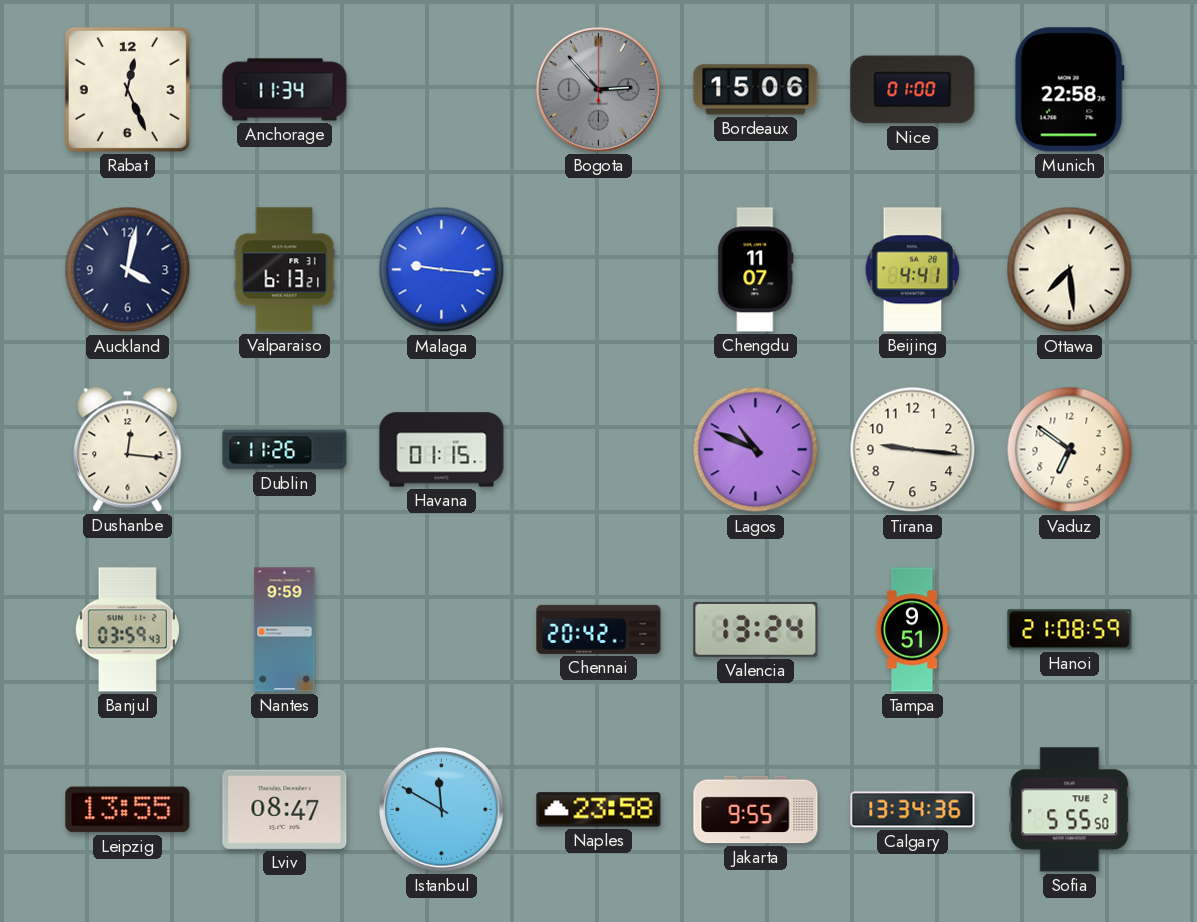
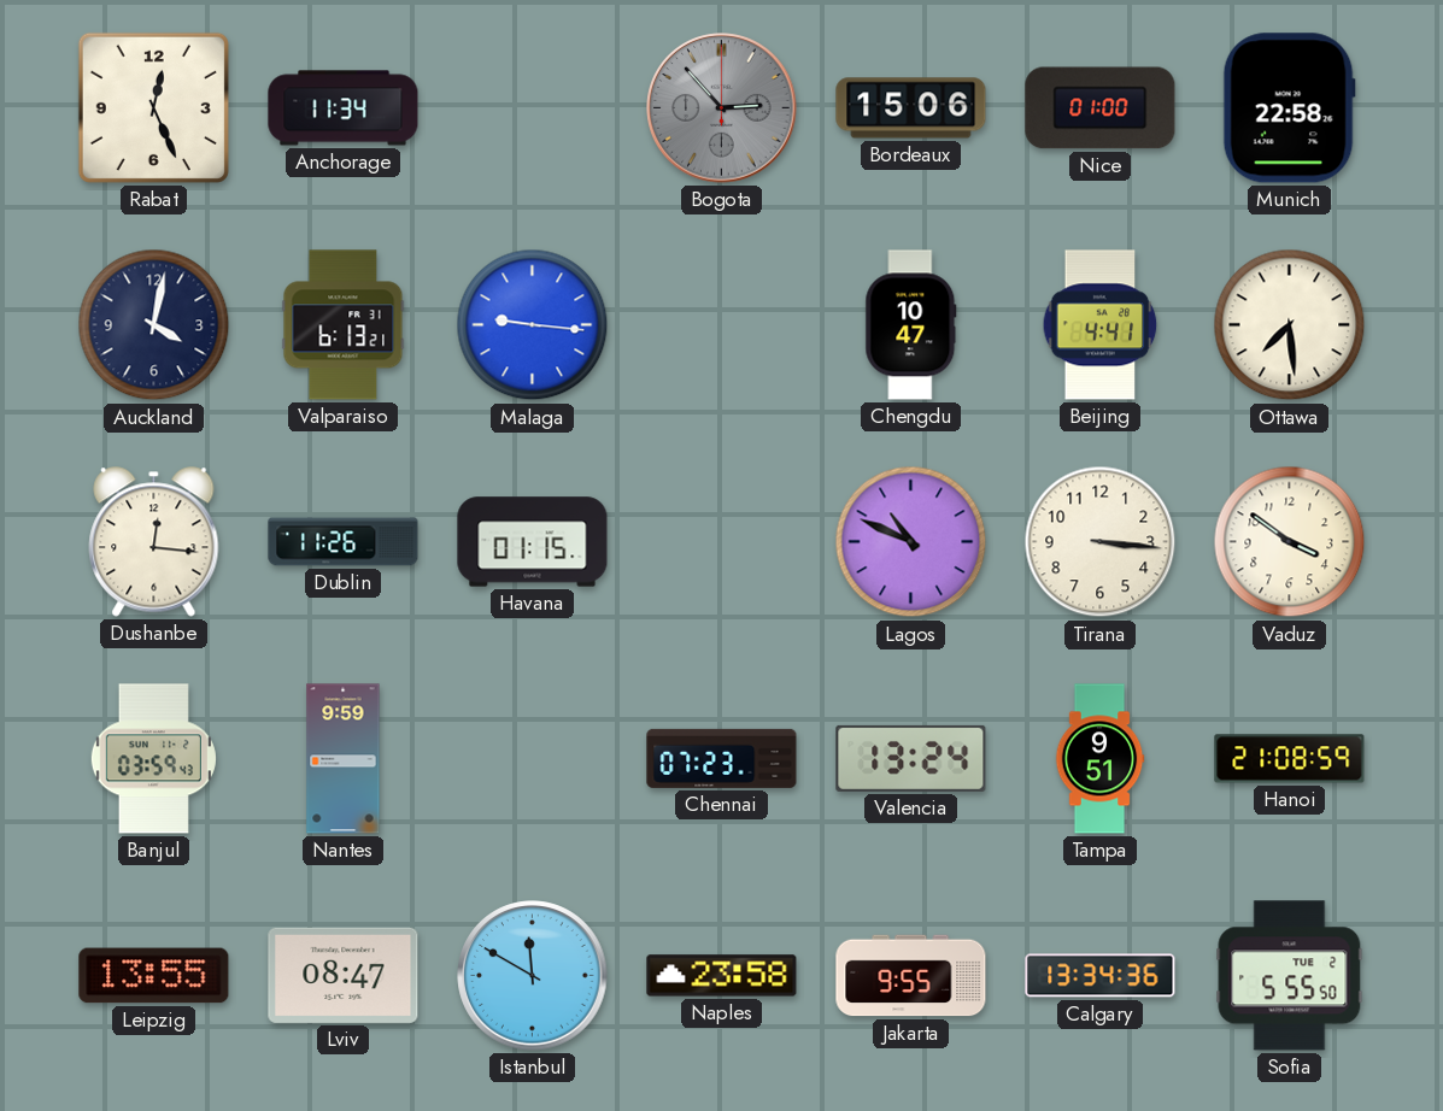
Chengdu: 11:07 -> 10:47 (911, 325)
Tirana: 9:16 -> 3:16 (1101, 542)
Vaduz: 6:51 -> 3:51 (1290, 542)
Chennai: 20:42 -> 07:23 (722, 758)
